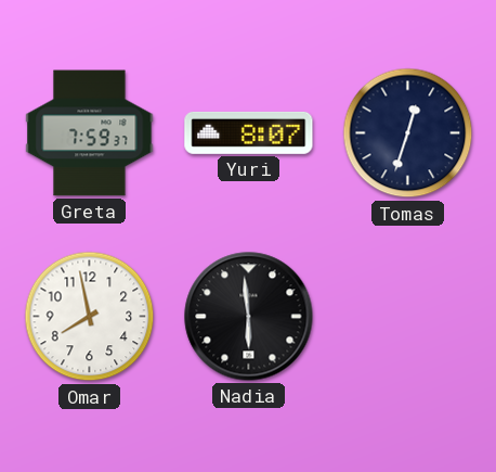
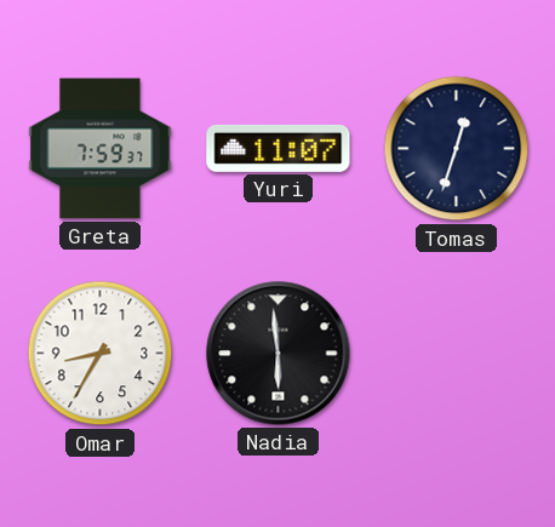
Yuri: 8:07 -> 11:07 (279, 148)
Omar: 7:58 -> 8:35 (101, 354)
